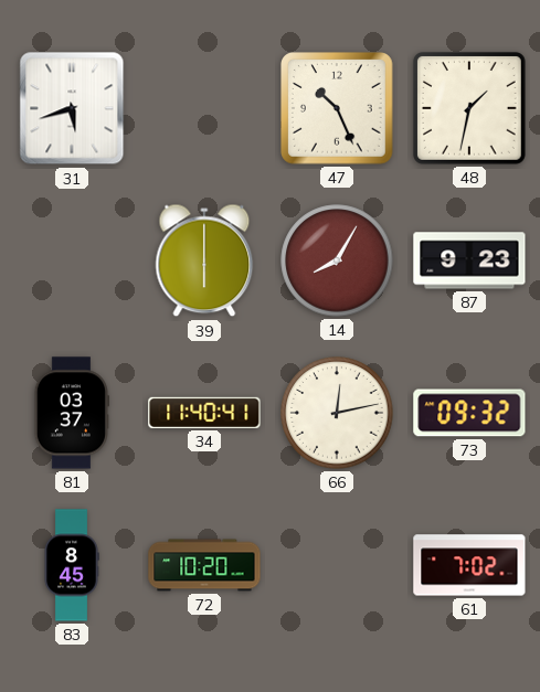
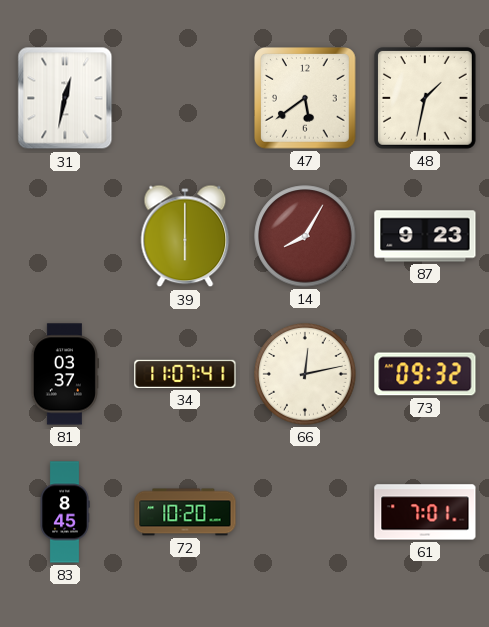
31: 5:42 -> 12:32 (65, 98)
47: 10:26 -> 5:39 (306, 99)
34: 11:40 -> 11:07 (185, 374)
61: 7:02 -> 7:01 (425, 512)
